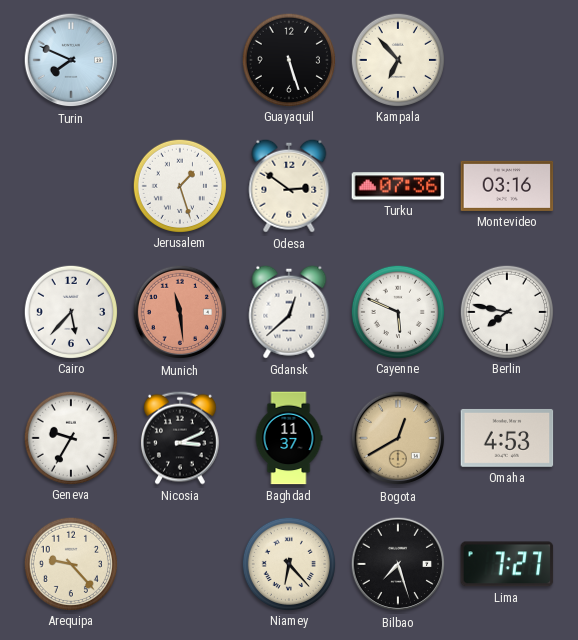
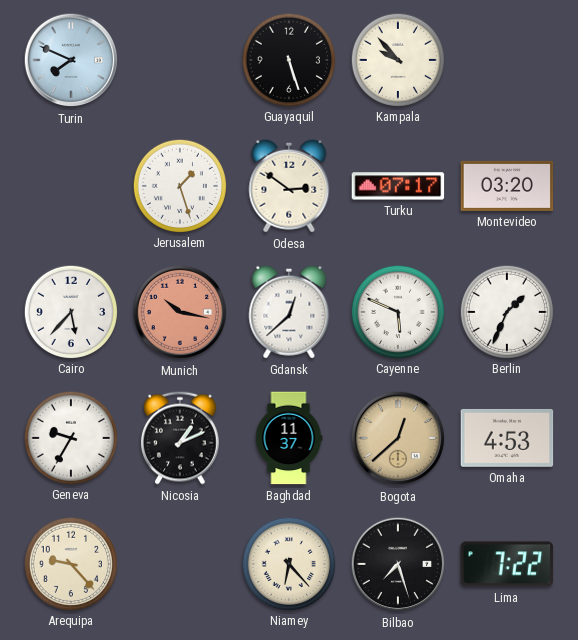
Kampala: 6:53 -> 9:53 (397, 59)
Turku: 07:36 -> 07:17 (398, 186)
Montevideo: 03:16 -> 03:20 (507, 186)
Munich: 11:29 -> 10:17 (180, 312)
Berlin: 7:47 -> 1:34 (506, 311)
Nicosia: 3:11 -> 1:11 (180, 438)
Bogota: 12:40 -> 12:38 (398, 438)
Lima: 7:27 -> 7:22 (507, 564)
